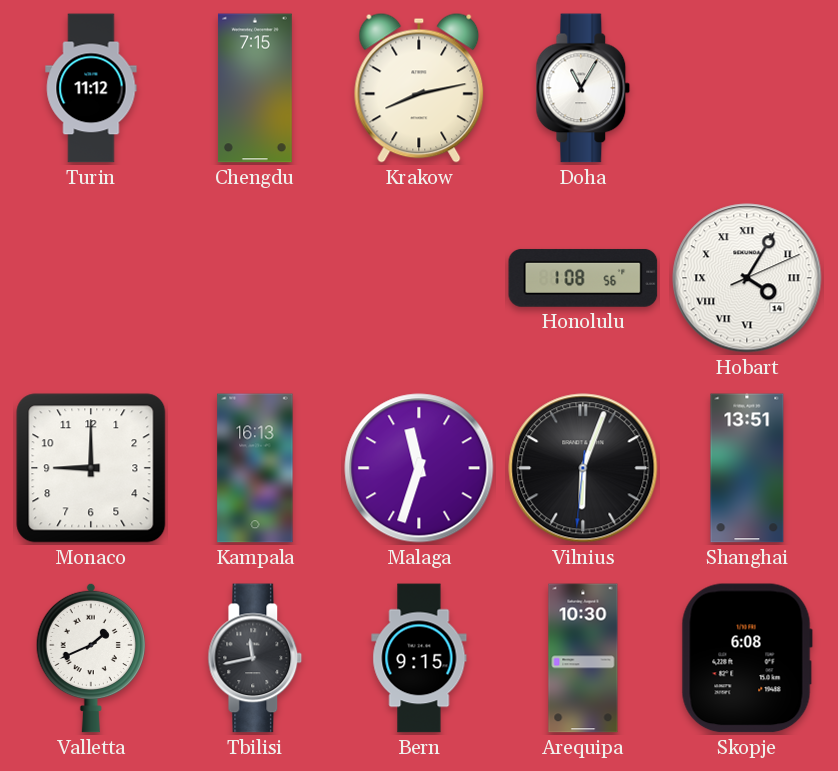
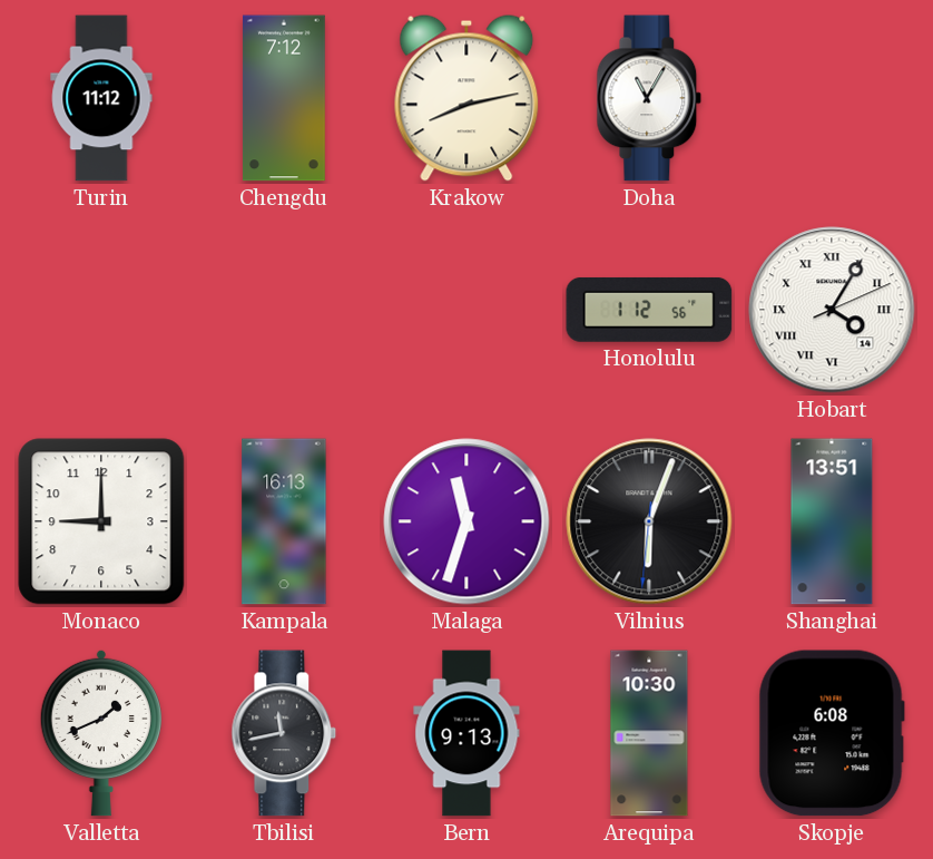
Chengdu: 7:15 -> 7:12 (284, 98)
Honolulu: 1:08 -> 1:12 (649, 310)
Bern: 9:15 -> 9:13 (466, 733)
